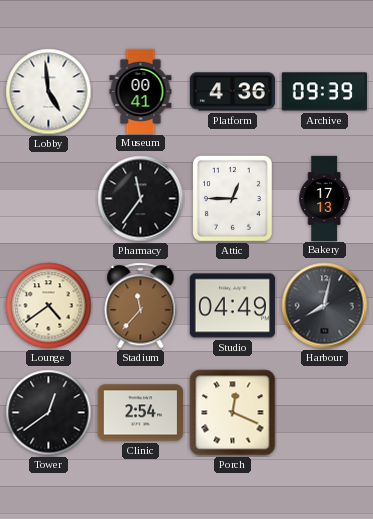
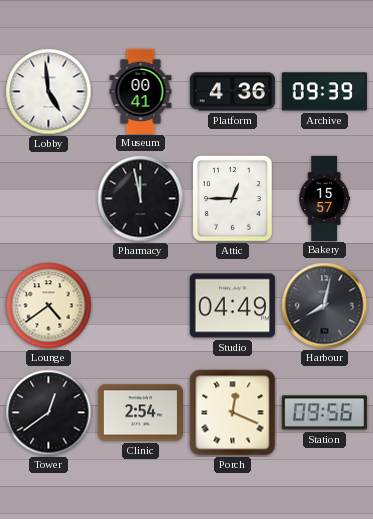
Pharmacy: 11:36 -> 11:58 (141, 199)
Bakery: 17:13 -> 15:57 (324, 198)
Stadium: 11:37 -> none (141, 306)
Station: none -> 09:56 (324, 413)
